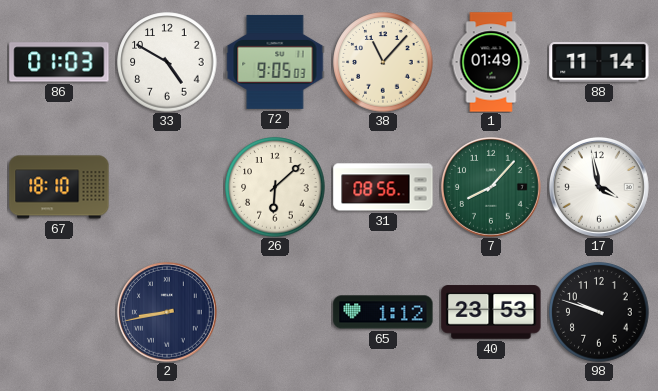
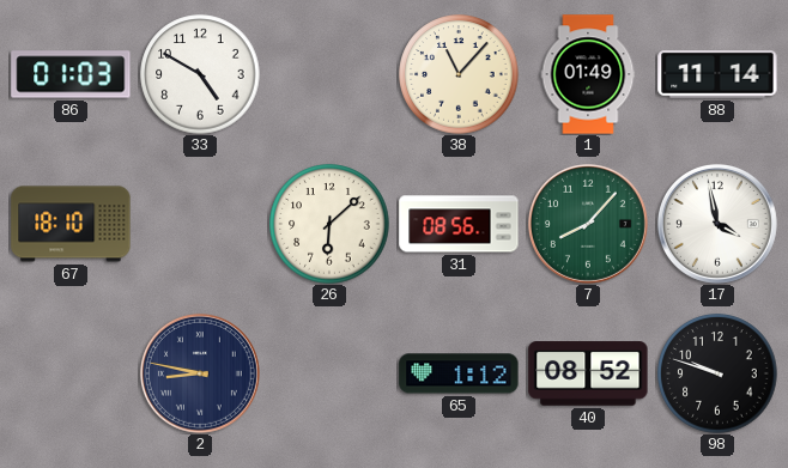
72: 9:05 -> none (275, 62)
2: 8:43 -> 8:47 (200, 373)
40: 23:53 -> 08:52 (588, 373)
